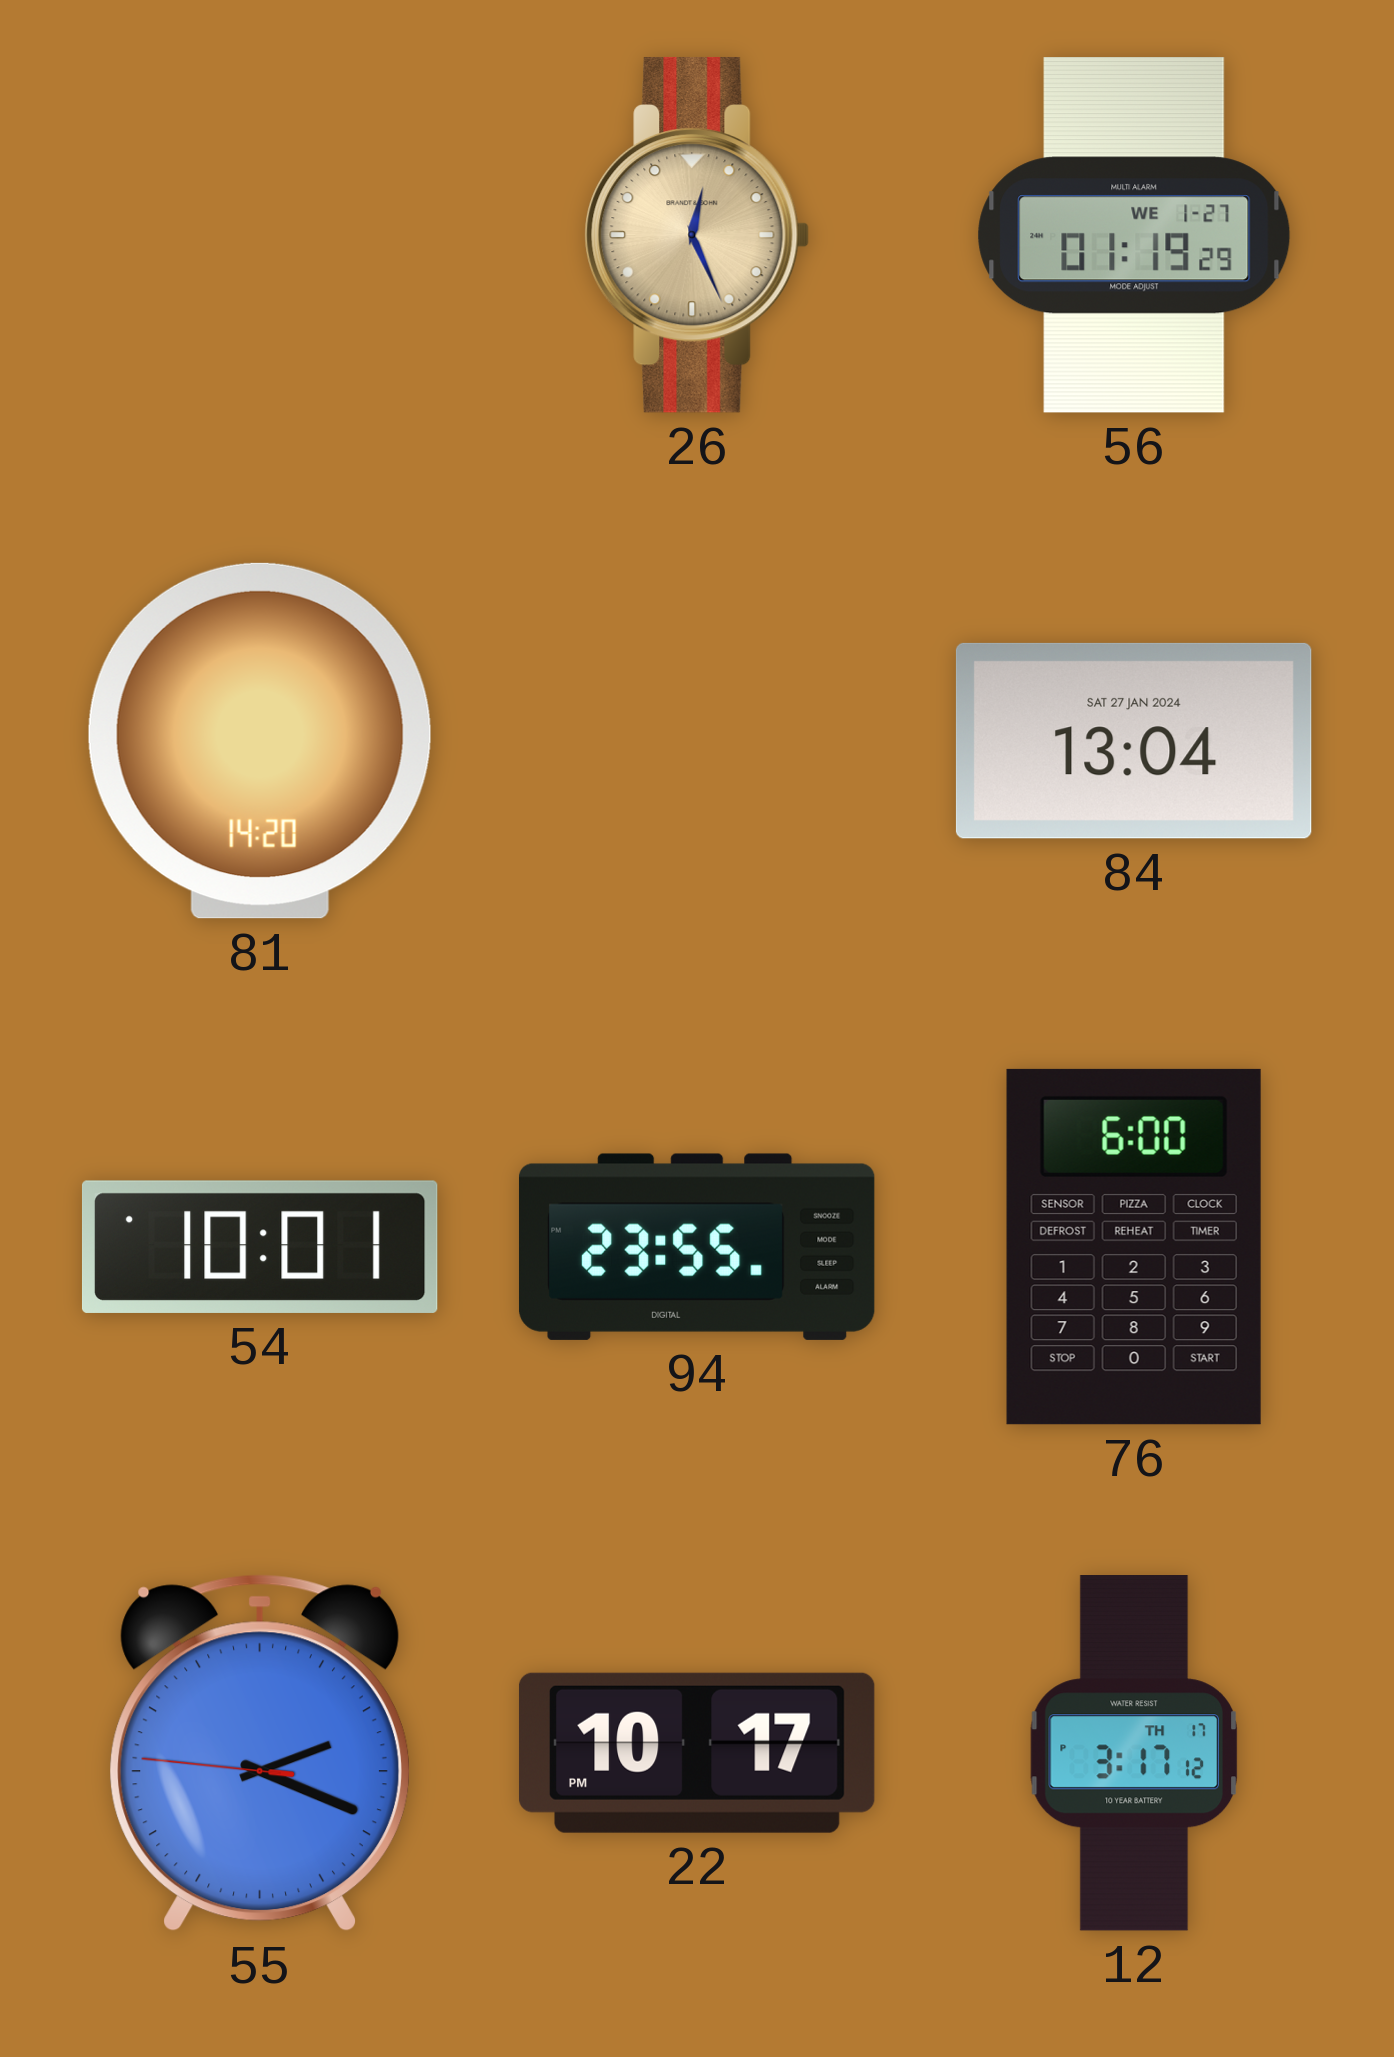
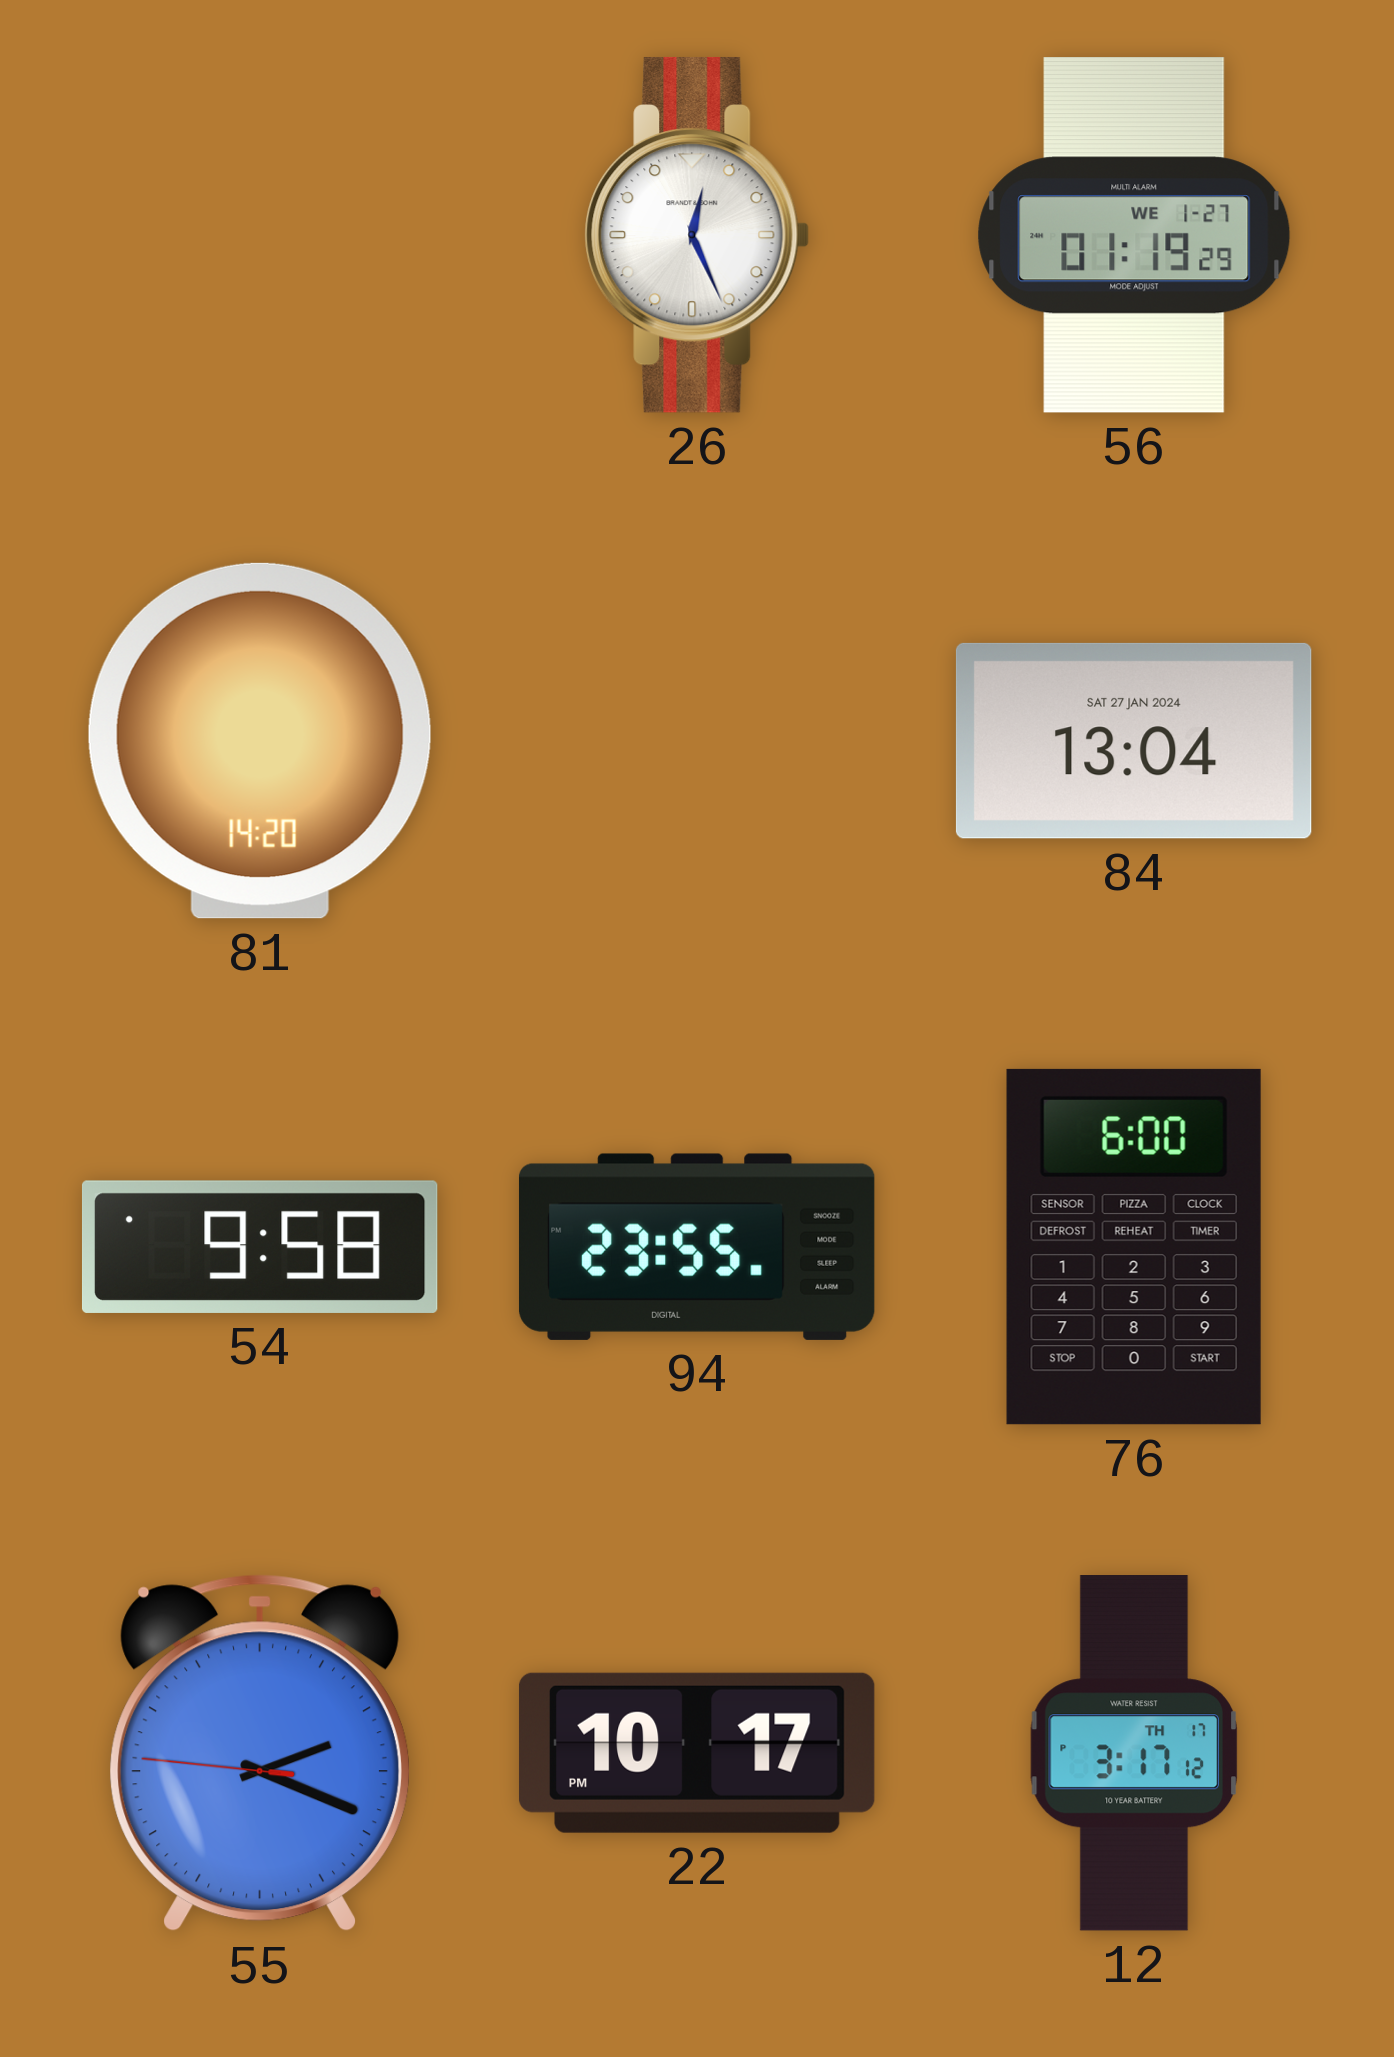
26 dial: champagne -> white (697, 235)
54: 10:01 -> 9:58 (260, 1247)
